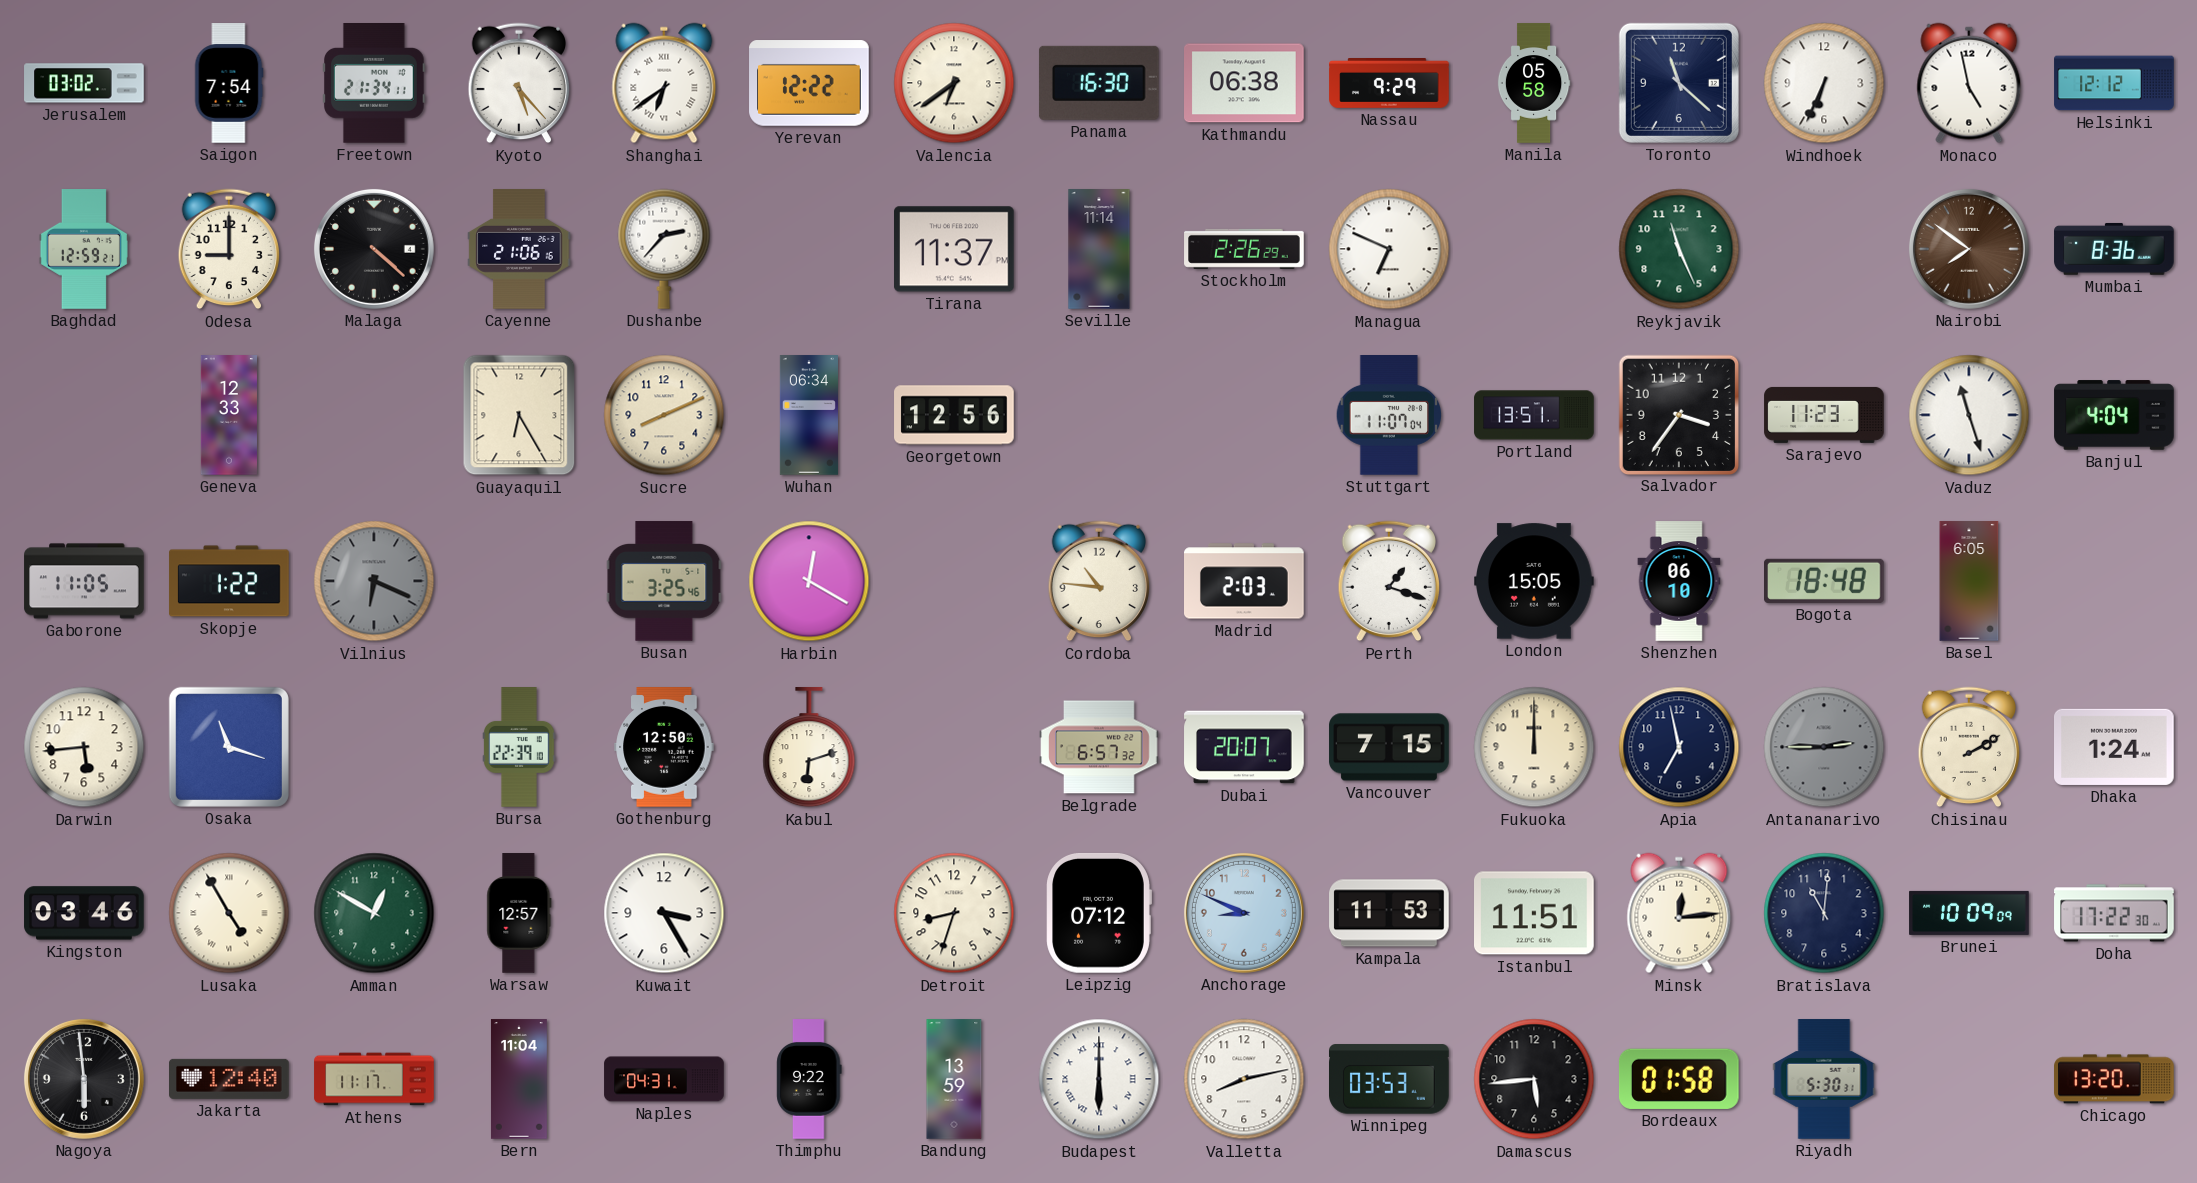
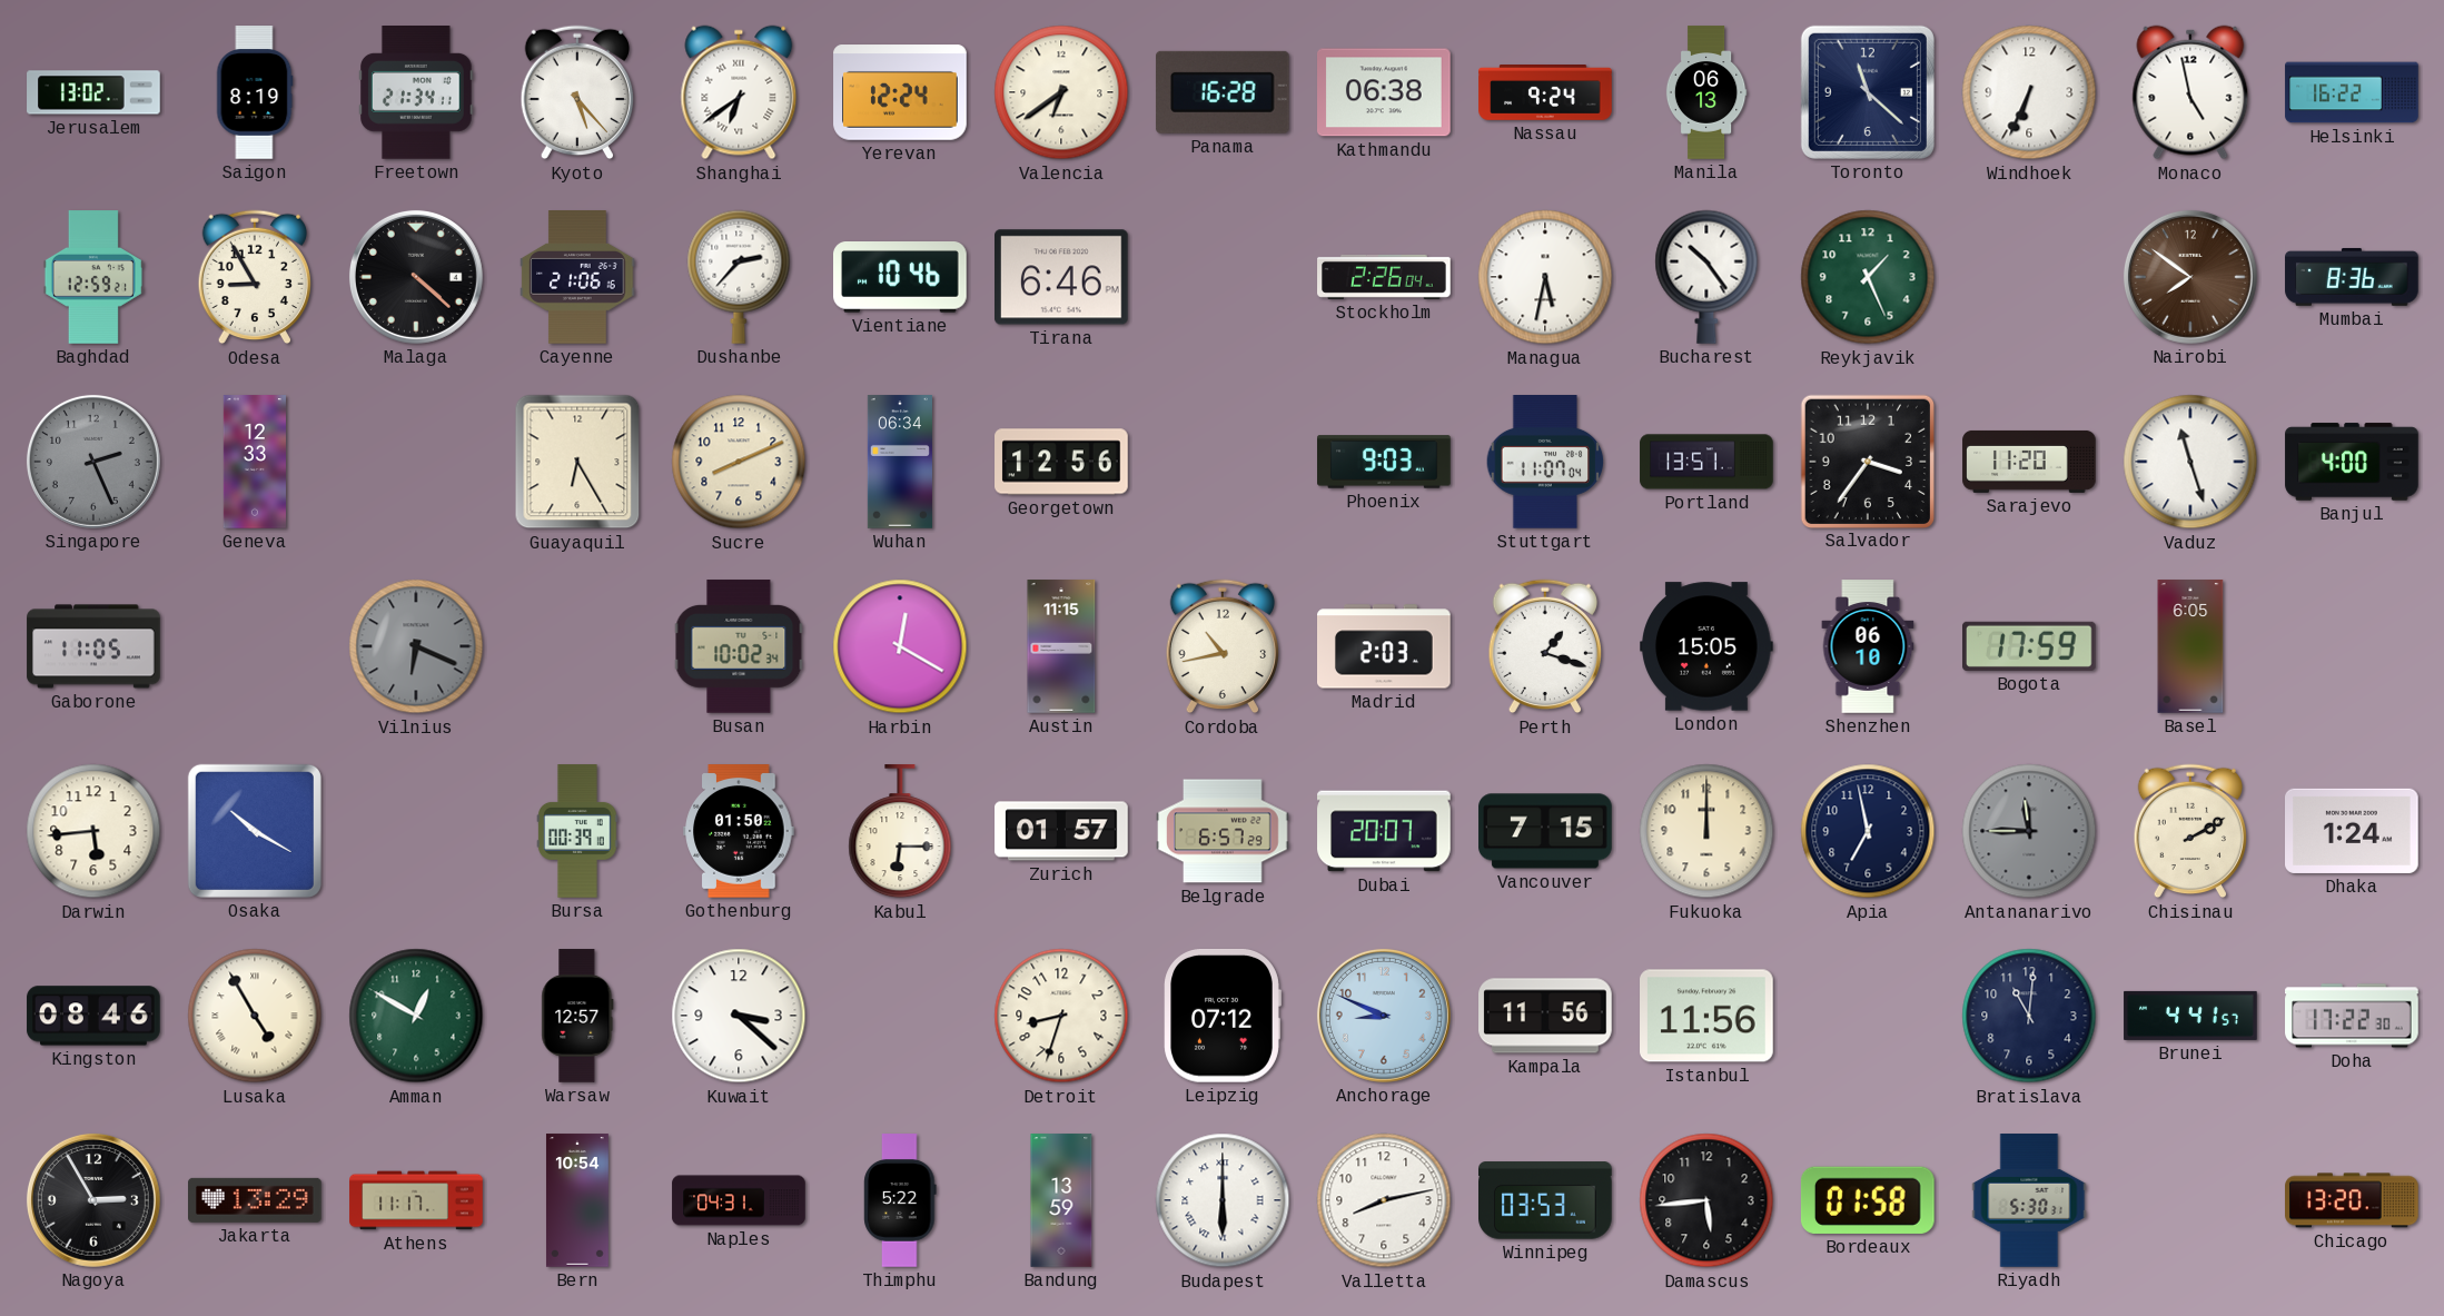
Jerusalem: 03:02 -> 13:02 (93, 92)
Saigon: 7:54 -> 8:19 (255, 92)
Yerevan: 12:22 -> 12:24 (900, 92)
Panama: 16:30 -> 16:28 (1223, 92)
Nassau: 9:29 -> 9:24 (1545, 93)
Manila: 05:58 -> 06:13 (1706, 92)
Helsinki: 12:12 -> 16:22 (2352, 92)
Odesa: 9:00 -> 8:55 (254, 277)
Vientiane: none -> 10:46 (900, 277)
Tirana: 11:37 -> 6:46 (1062, 277)
Seville: 11:14 -> none (1099, 249)
Stockholm: 2:26:29 -> 2:26:04 (1384, 277)
Managua: 6:49 -> 5:32 (1545, 277)
Bucharest: none -> 10:24 (1706, 277)
Reykjavik: 11:26 -> 1:26 (1868, 277)
Singapore: none -> 2:26 (93, 462)
Phoenix: none -> 9:03 (1384, 462)
Sarajevo: 11:23 -> 11:20 (2029, 462)
Banjul: 4:04 -> 4:00 (2352, 462)
Skopje: 1:22 -> none (229, 581)
Busan: 3:25 -> 10:02 (739, 646)
Austin: none -> 11:15 (1061, 646)
Cordoba: 10:46 -> 10:43 (1221, 646)
Bogota: 18:48 -> 17:59 (2030, 646)
Osaka: 11:18 -> 10:20 (255, 831)
Bursa: 22:39 -> 00:39 (577, 831)
Gothenburg: 12:50 -> 01:50 (739, 832)
Kabul: 6:12 -> 6:15 (900, 832)
Zurich: none -> 01:57 (1061, 831)
Belgrade: 6:57:32 -> 6:57:29 (1223, 831)
Antananarivo: 2:45 -> 11:45 (2029, 831)
Kingston: 03:46 -> 08:46 (93, 1016)
Kuwait: 3:25 -> 3:22 (739, 1016)
Kampala: 11:53 -> 11:56 (1545, 1016)
Istanbul: 11:51 -> 11:56 (1708, 1016)
Minsk: 12:14 -> none (1679, 913)
Brunei: 10:09 -> 4:41 (2190, 1016)
Nagoya: 5:59 -> 2:55 (93, 1200)
Jakarta: 12:40 -> 13:29 (256, 1200)
Bern: 11:04 -> 10:54 (577, 1200)
Thimphu: 9:22 -> 5:22 (900, 1200)
